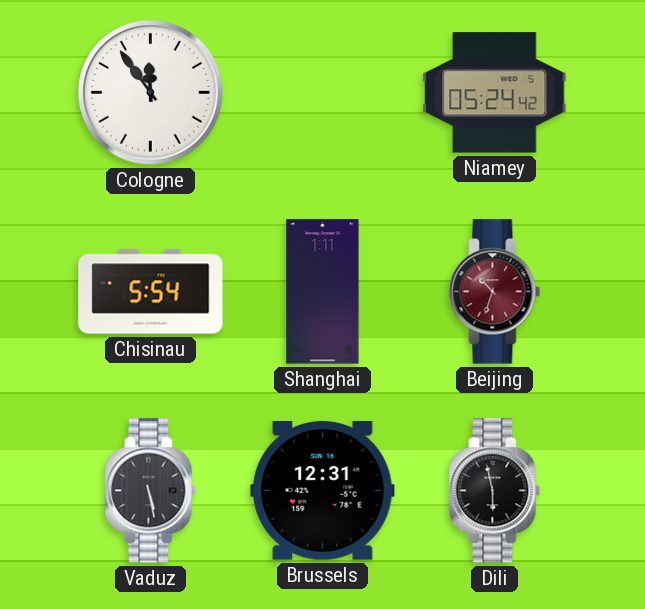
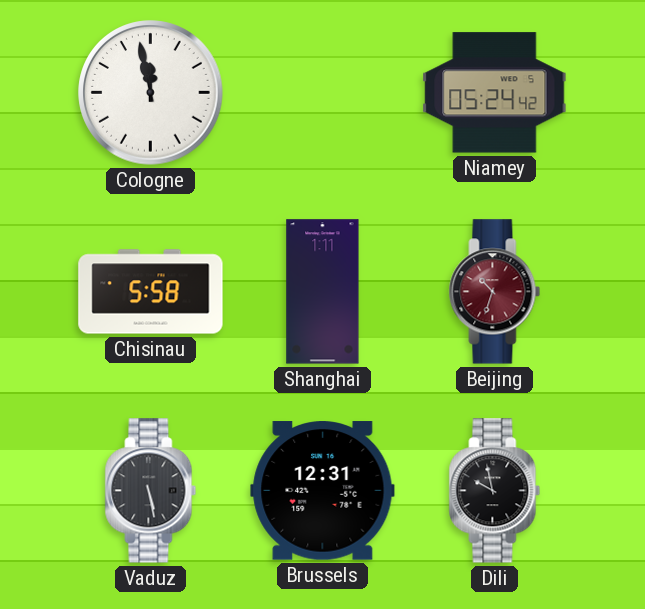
Cologne: 11:54 -> 11:58 (151, 93)
Chisinau: 5:54 -> 5:58 (151, 292)
Dili: 5:58 -> 9:58 (495, 491)
